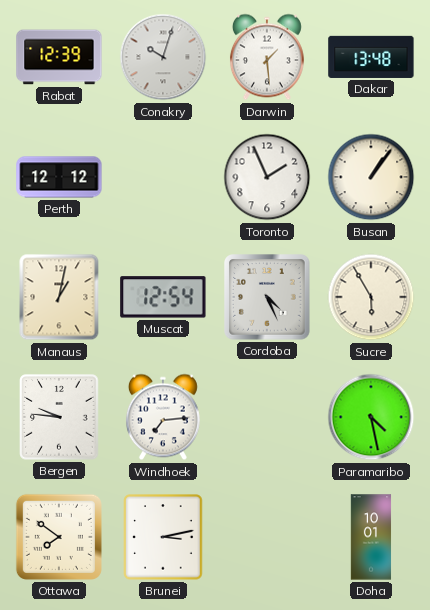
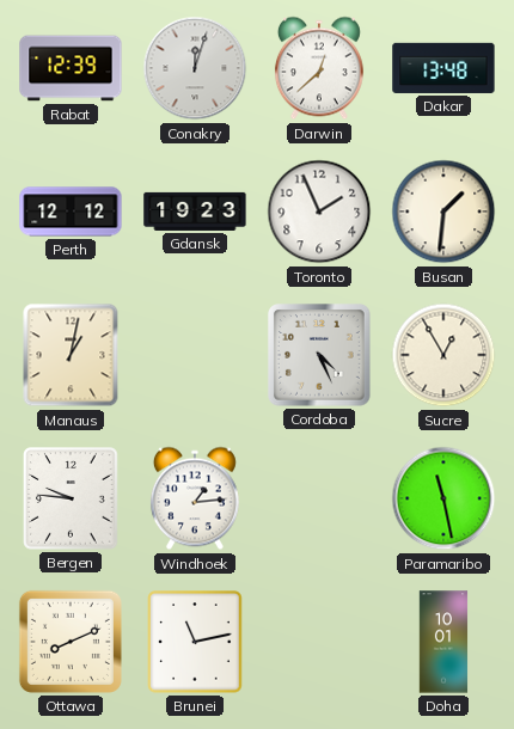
Conakry: 10:03 -> 12:03 (195, 68)
Darwin: 1:29 -> 12:38 (319, 68)
Gdansk: none -> 19:23 (195, 212)
Busan: 1:06 -> 1:31 (443, 212)
Muscat: 12:54 -> none (163, 297)
Sucre: 5:55 -> 12:55 (443, 355)
Windhoek: 7:14 -> 1:14 (195, 498)
Paramaribo: 4:28 -> 11:28 (443, 498)
Ottawa: 7:51 -> 8:11 (71, 642)
Brunei: 3:13 -> 11:13 (195, 642)
